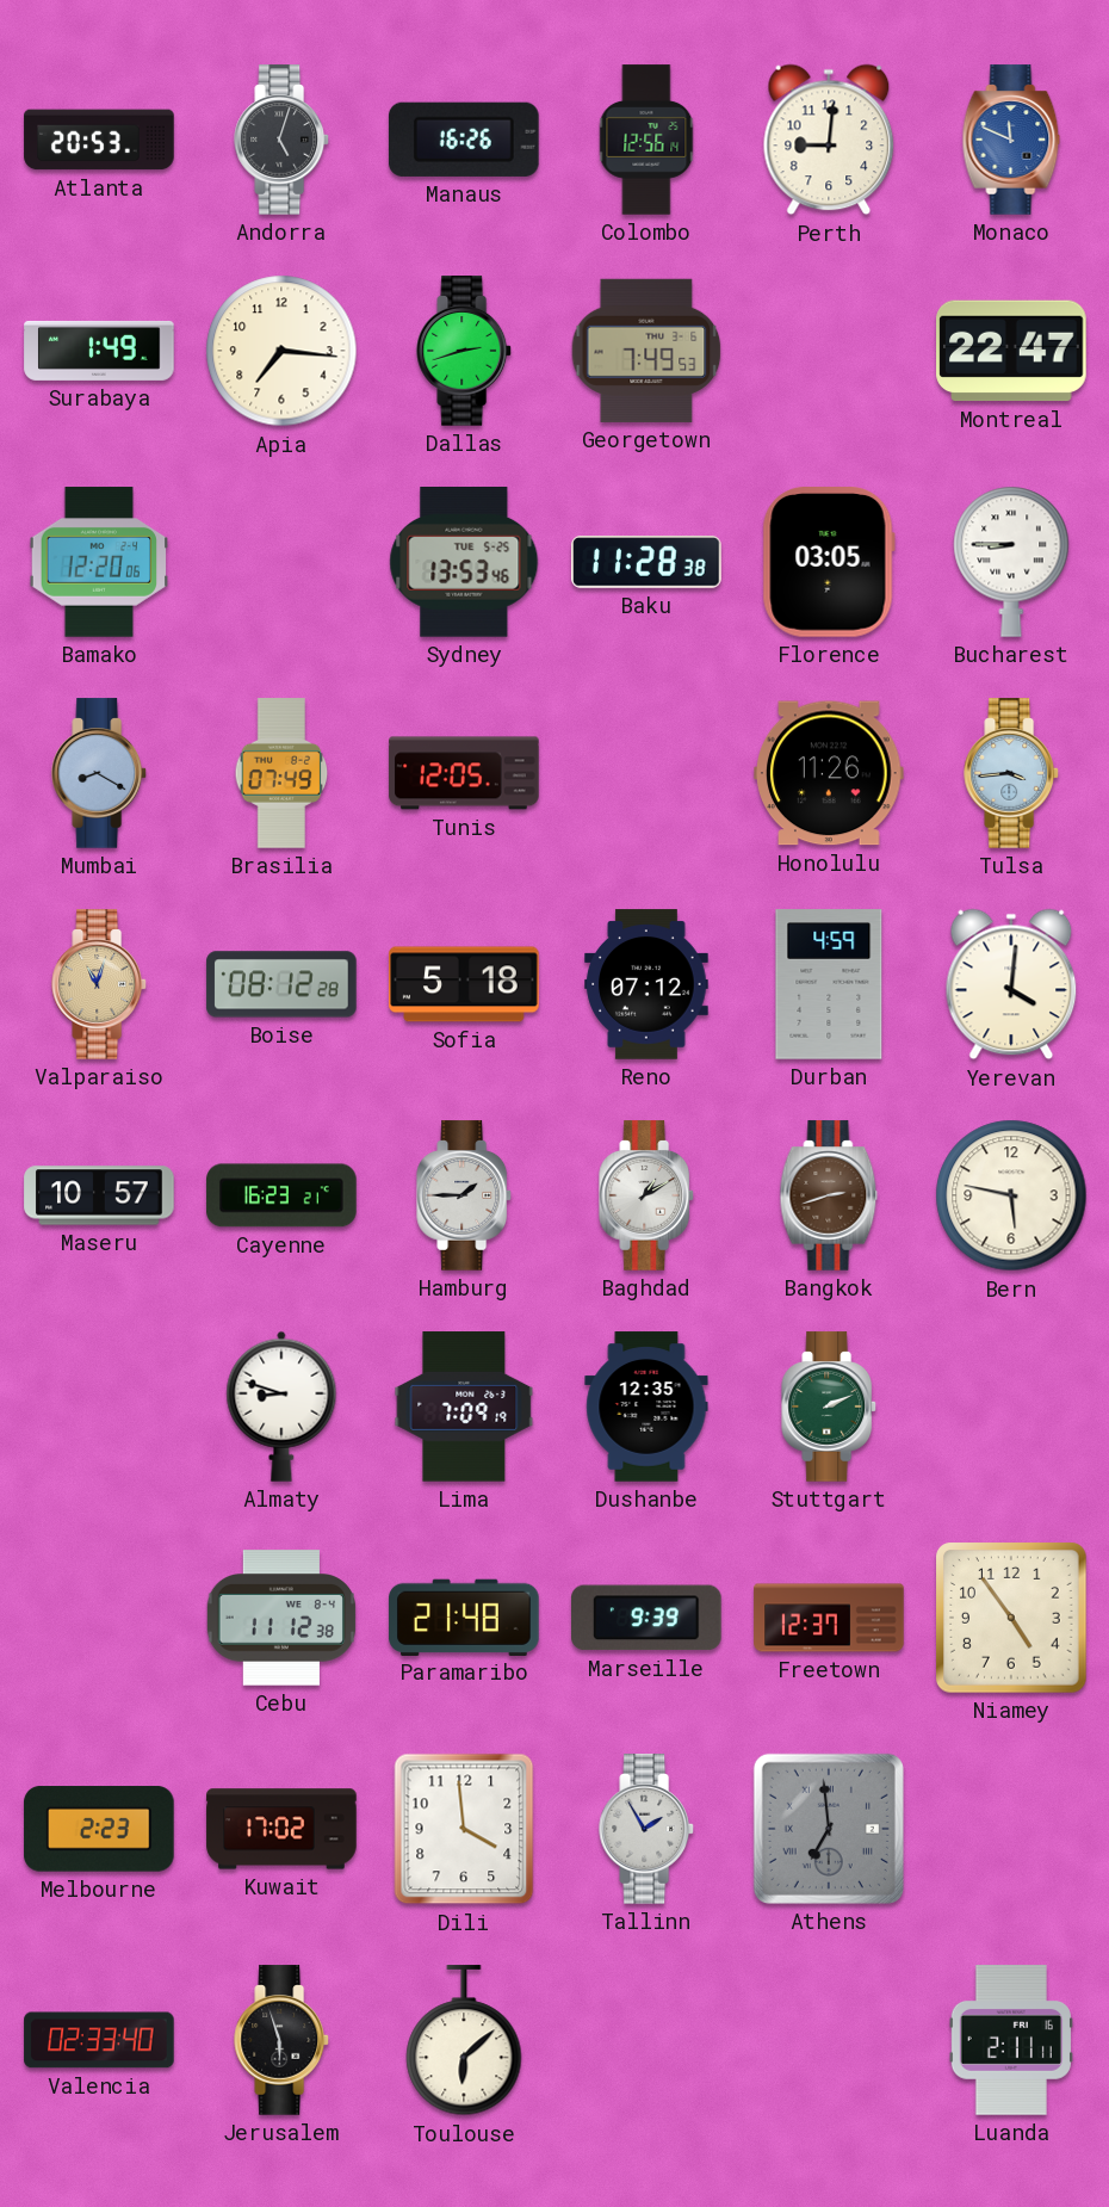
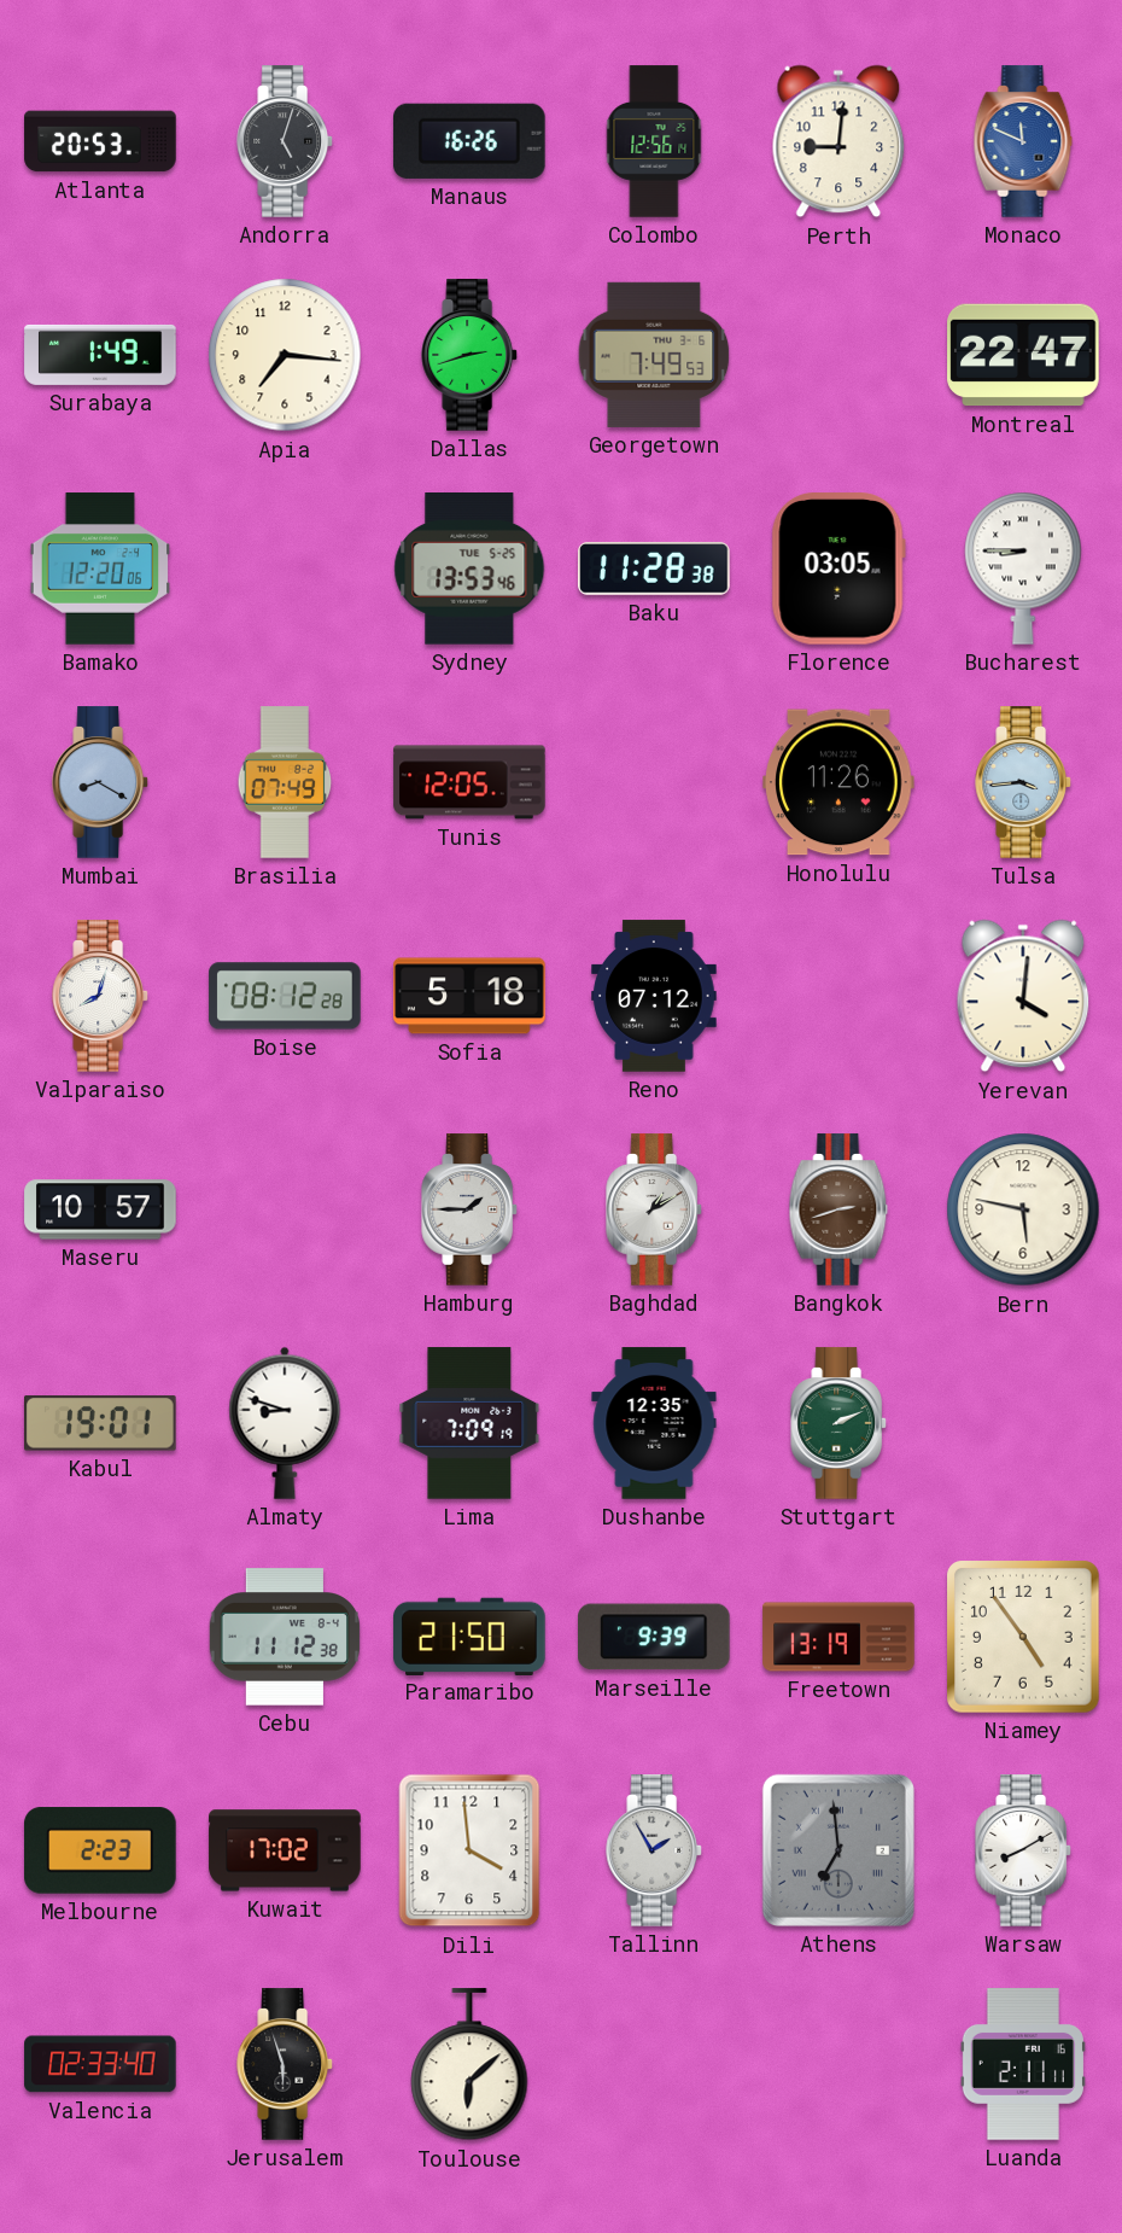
Valparaiso: 11:03 -> 8:03 (101, 996)
Valparaiso dial: champagne -> white (101, 996)
Durban: 4:59 -> none (829, 984)
Cayenne: 16:23 -> none (281, 1195)
Kabul: none -> 19:01 (101, 1423)
Paramaribo: 21:48 -> 21:50 (469, 1636)
Freetown: 12:37 -> 13:19 (838, 1637)
Warsaw: none -> 8:10 (1024, 1850)
